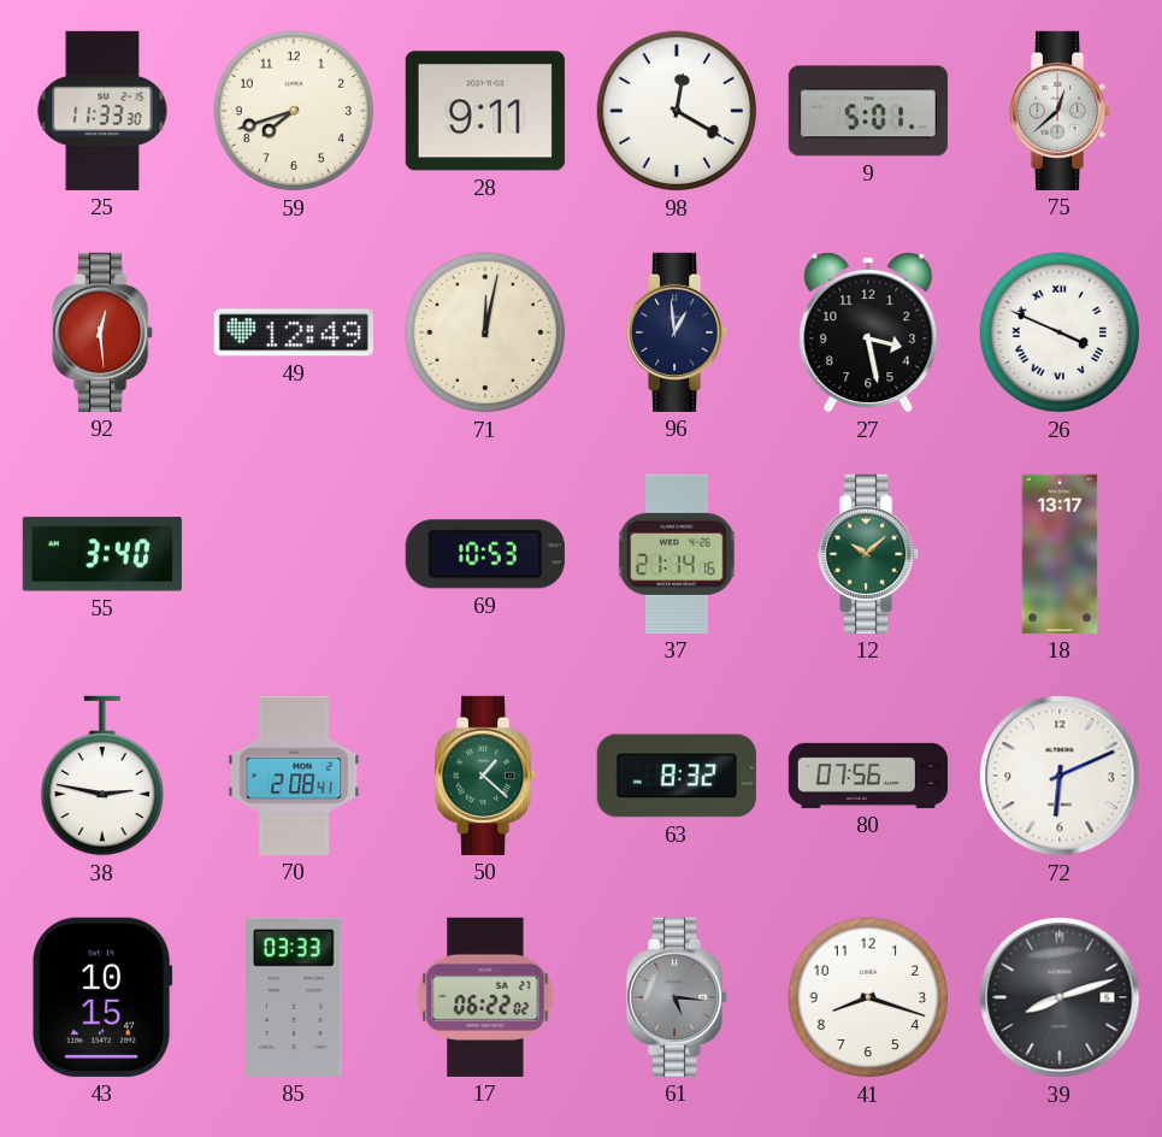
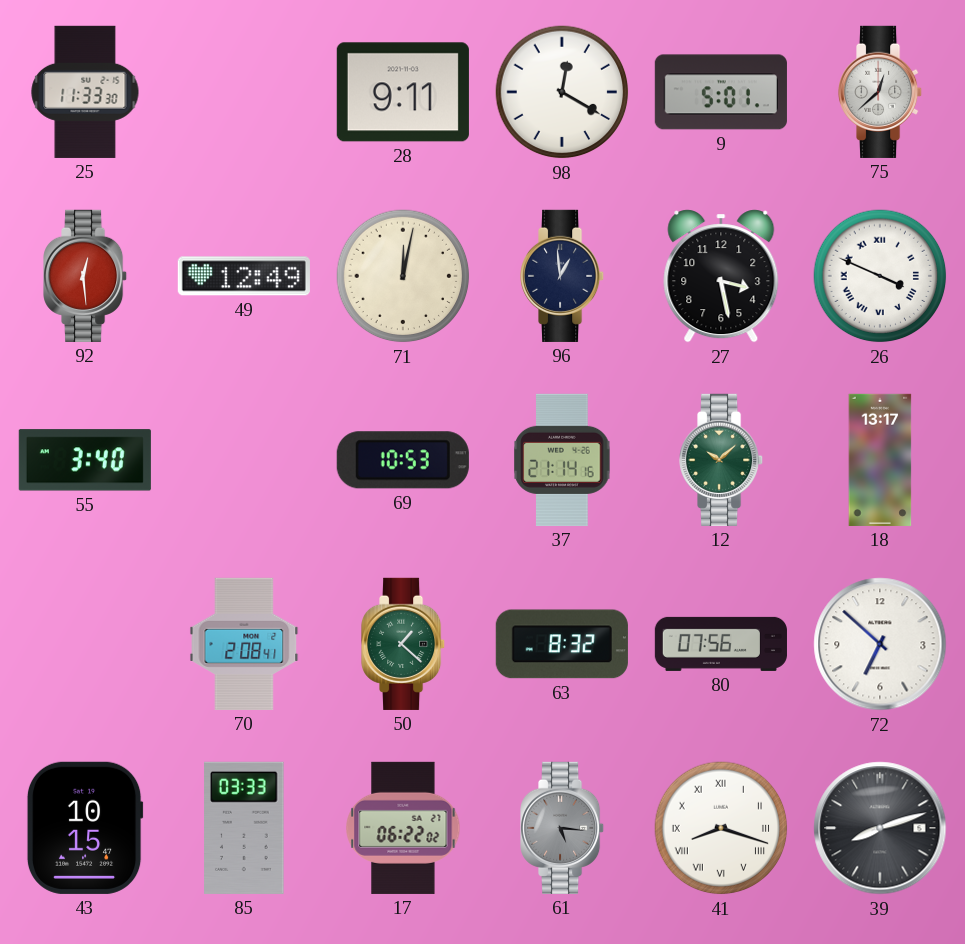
59: 7:42 -> none (294, 111)
38: 2:47 -> none (101, 776)
72: 6:11 -> 6:52 (880, 644)
41 numerals: Arabic -> Roman (721, 828)
